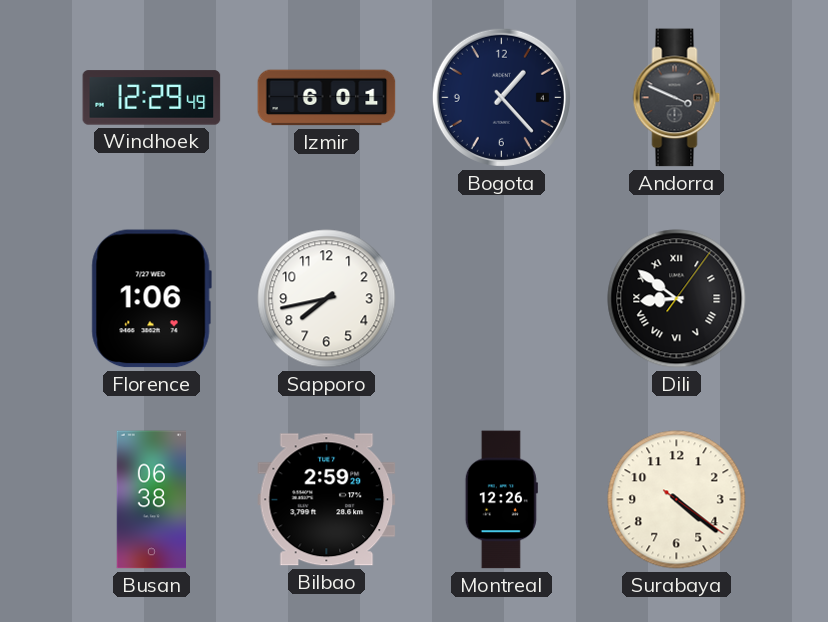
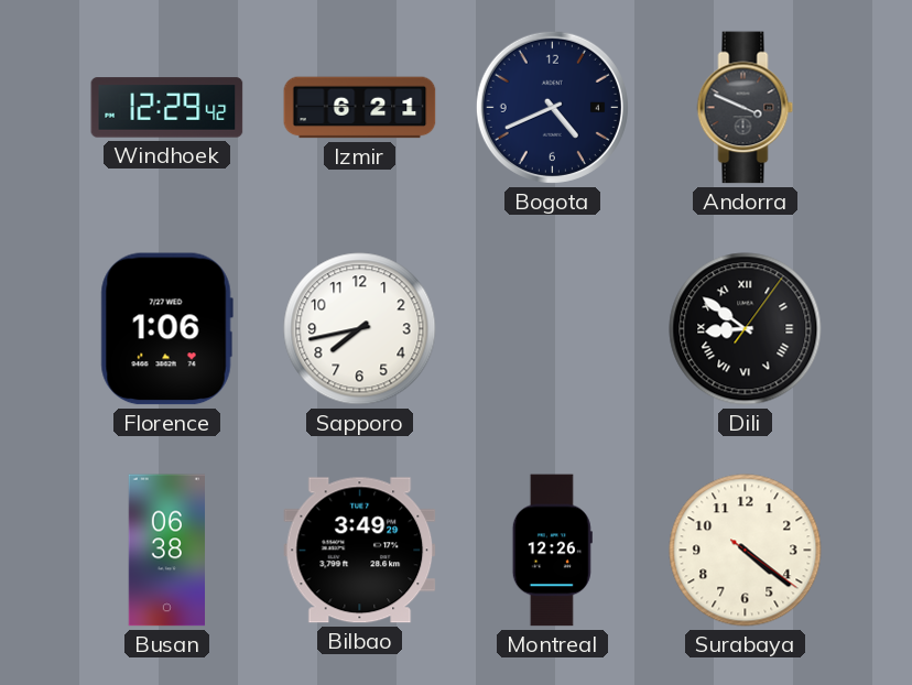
Windhoek: 12:29:49 -> 12:29:42 (167, 108)
Izmir: 6:01 -> 6:21 (360, 108)
Bogota: 1:23 -> 4:41 (552, 107)
Bilbao: 2:59 -> 3:49 (360, 551)
